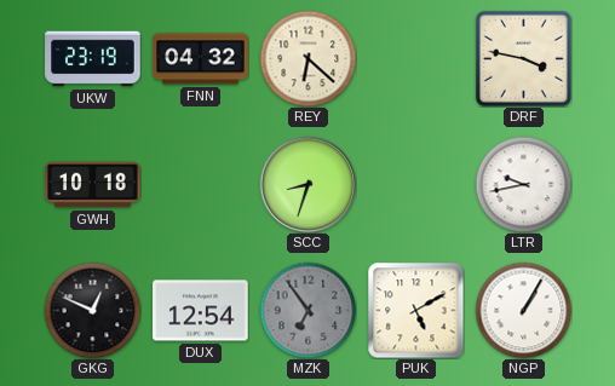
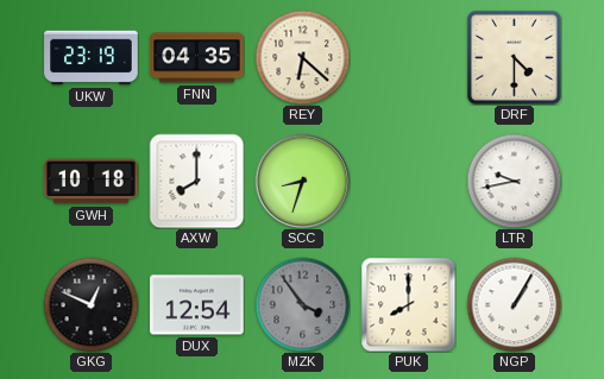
FNN: 04:32 -> 04:35 (197, 58)
DRF: 3:47 -> 4:30 (514, 57)
AXW: none -> 8:00 (196, 181)
MZK: 6:54 -> 3:54 (302, 304)
PUK: 5:10 -> 8:00 (408, 304)
